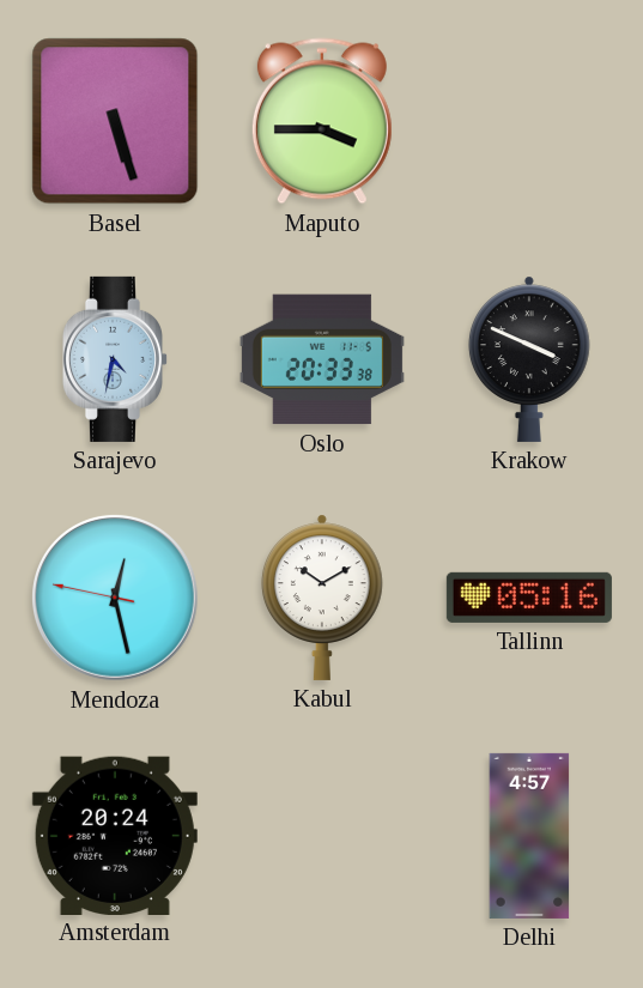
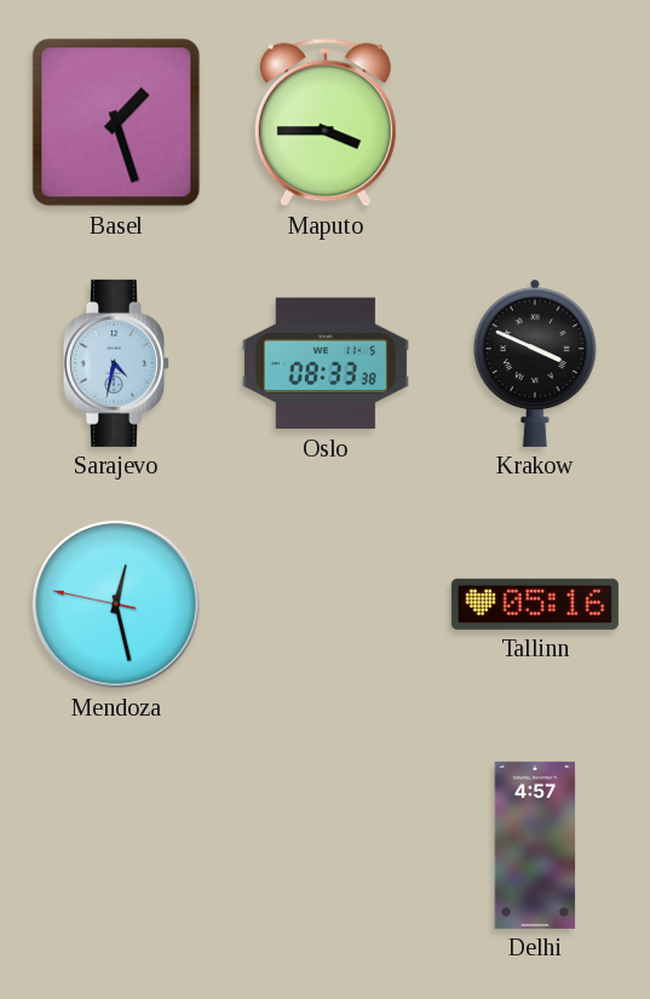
Basel: 5:27 -> 1:27 (116, 122)
Oslo: 20:33 -> 08:33 (326, 363)
Kabul: 10:10 -> none (322, 598)
Amsterdam: 20:24 -> none (115, 835)
